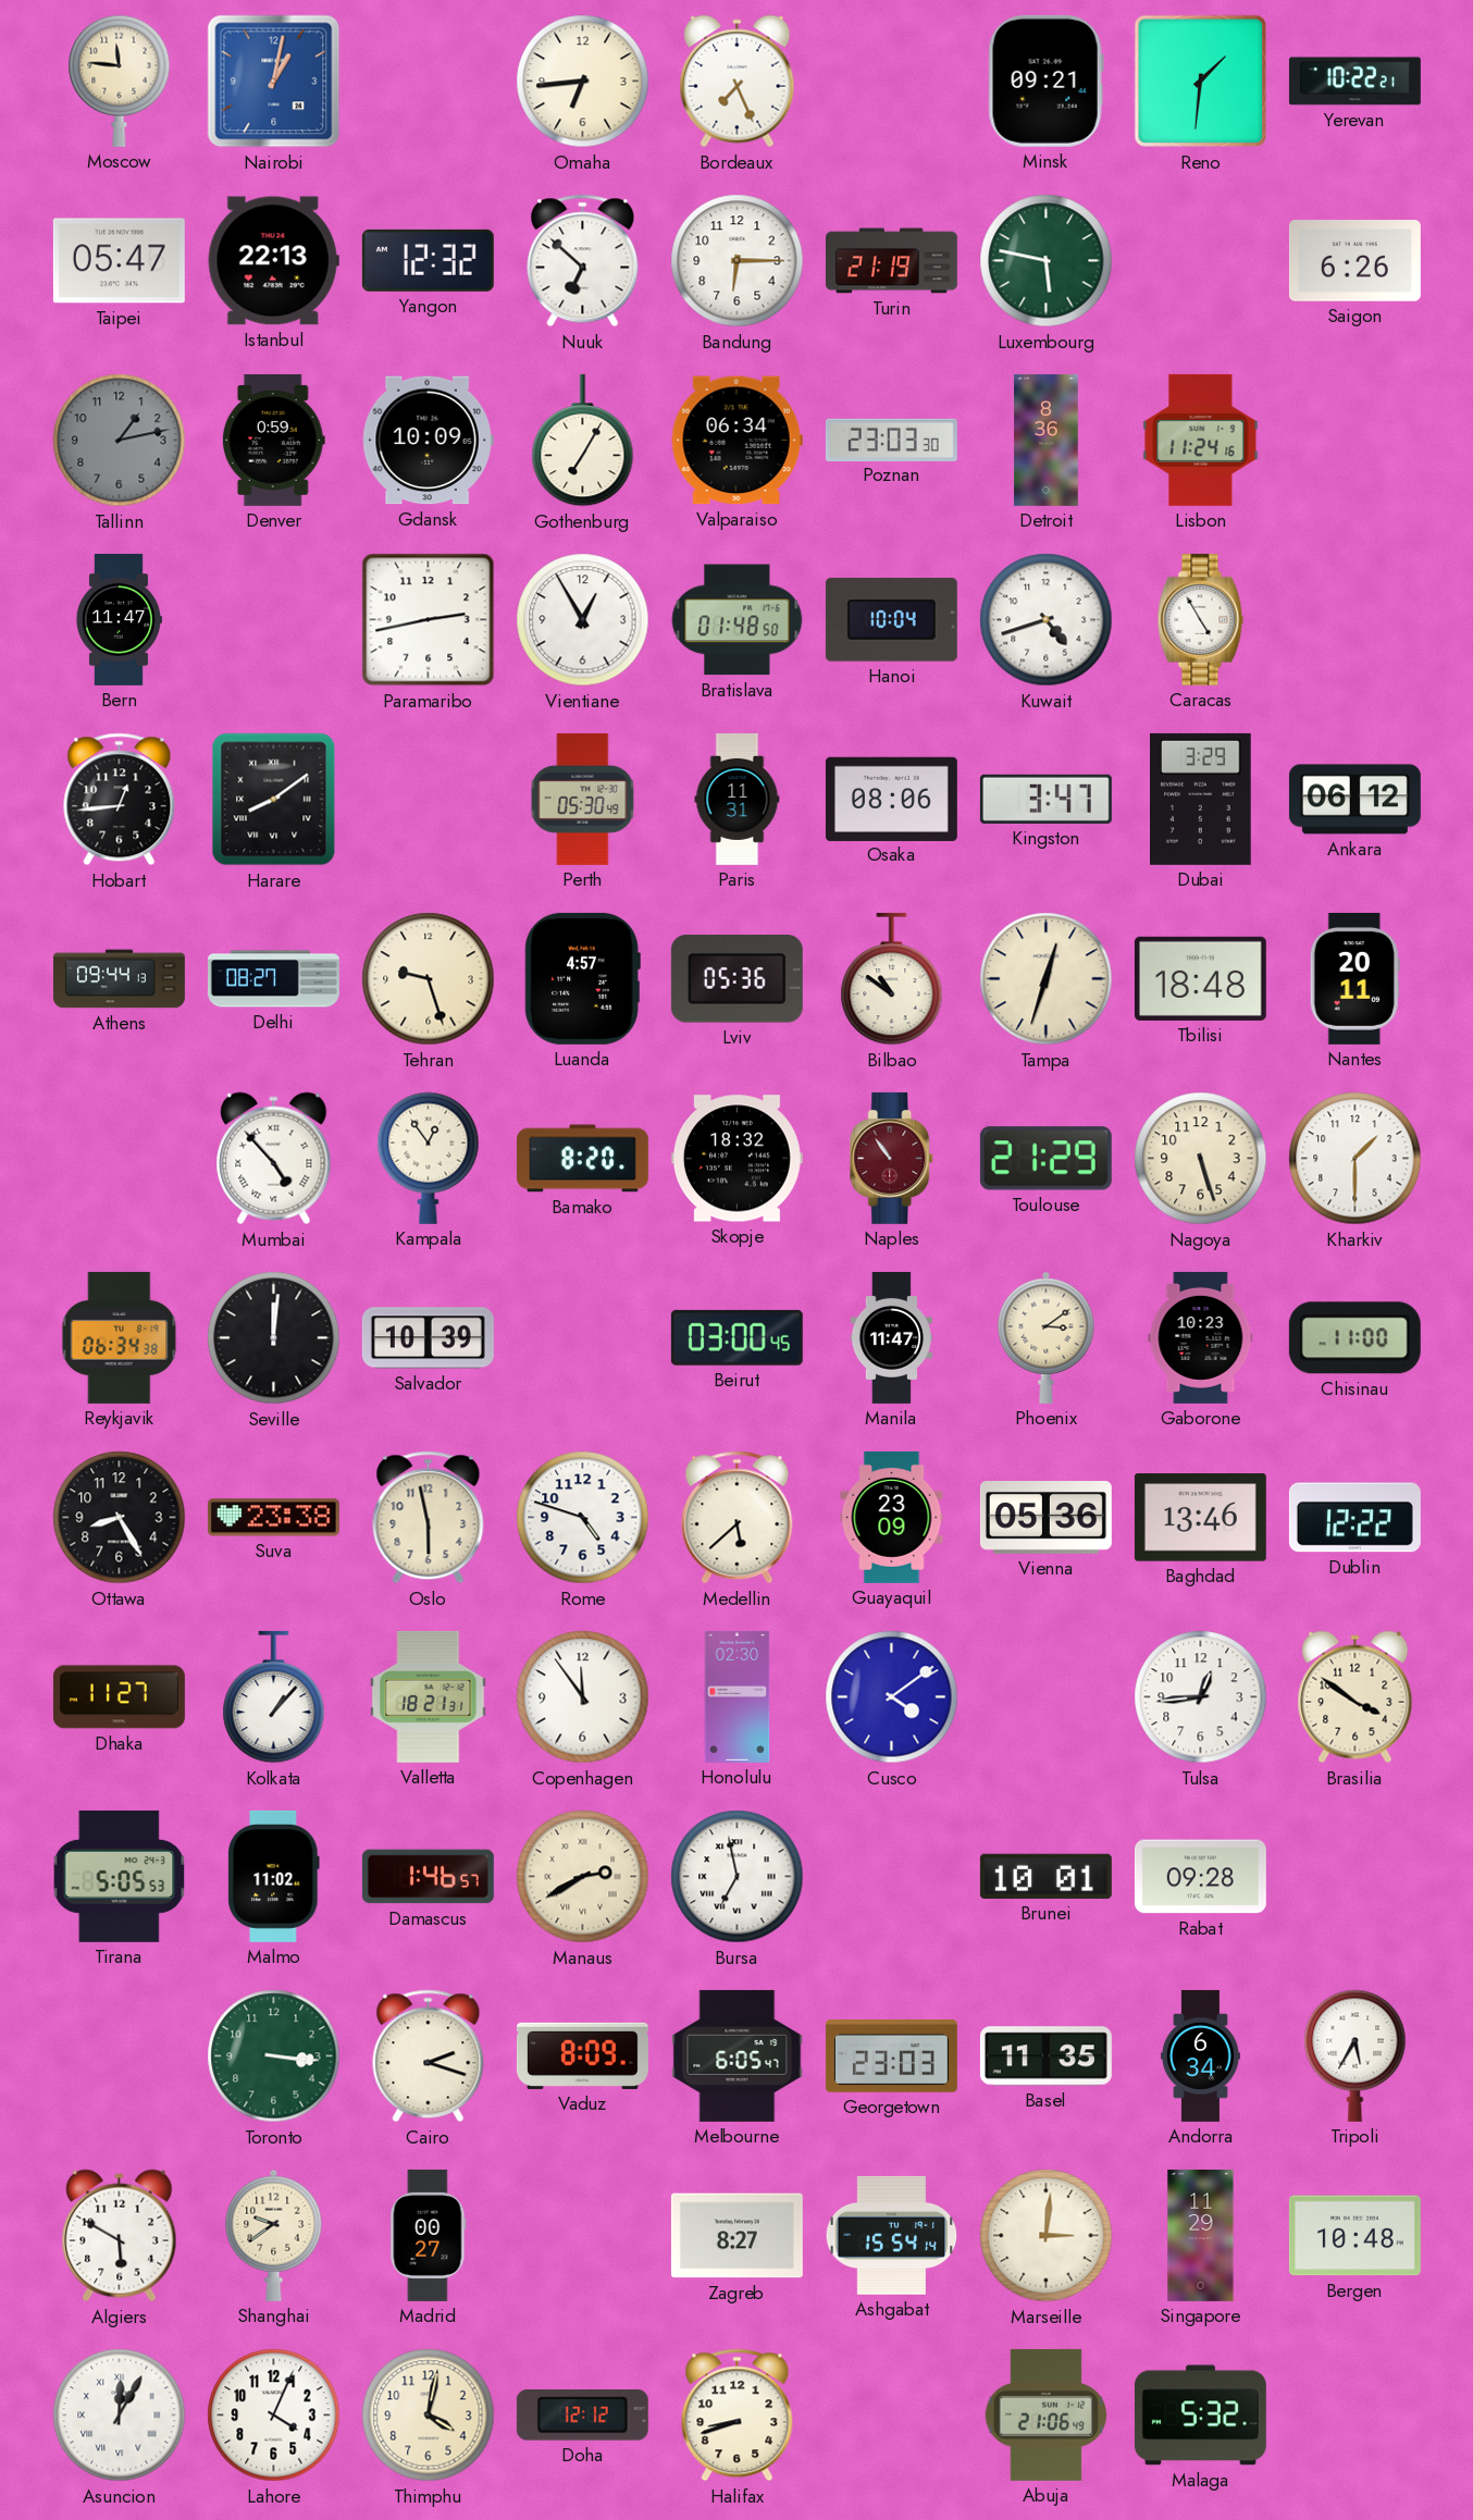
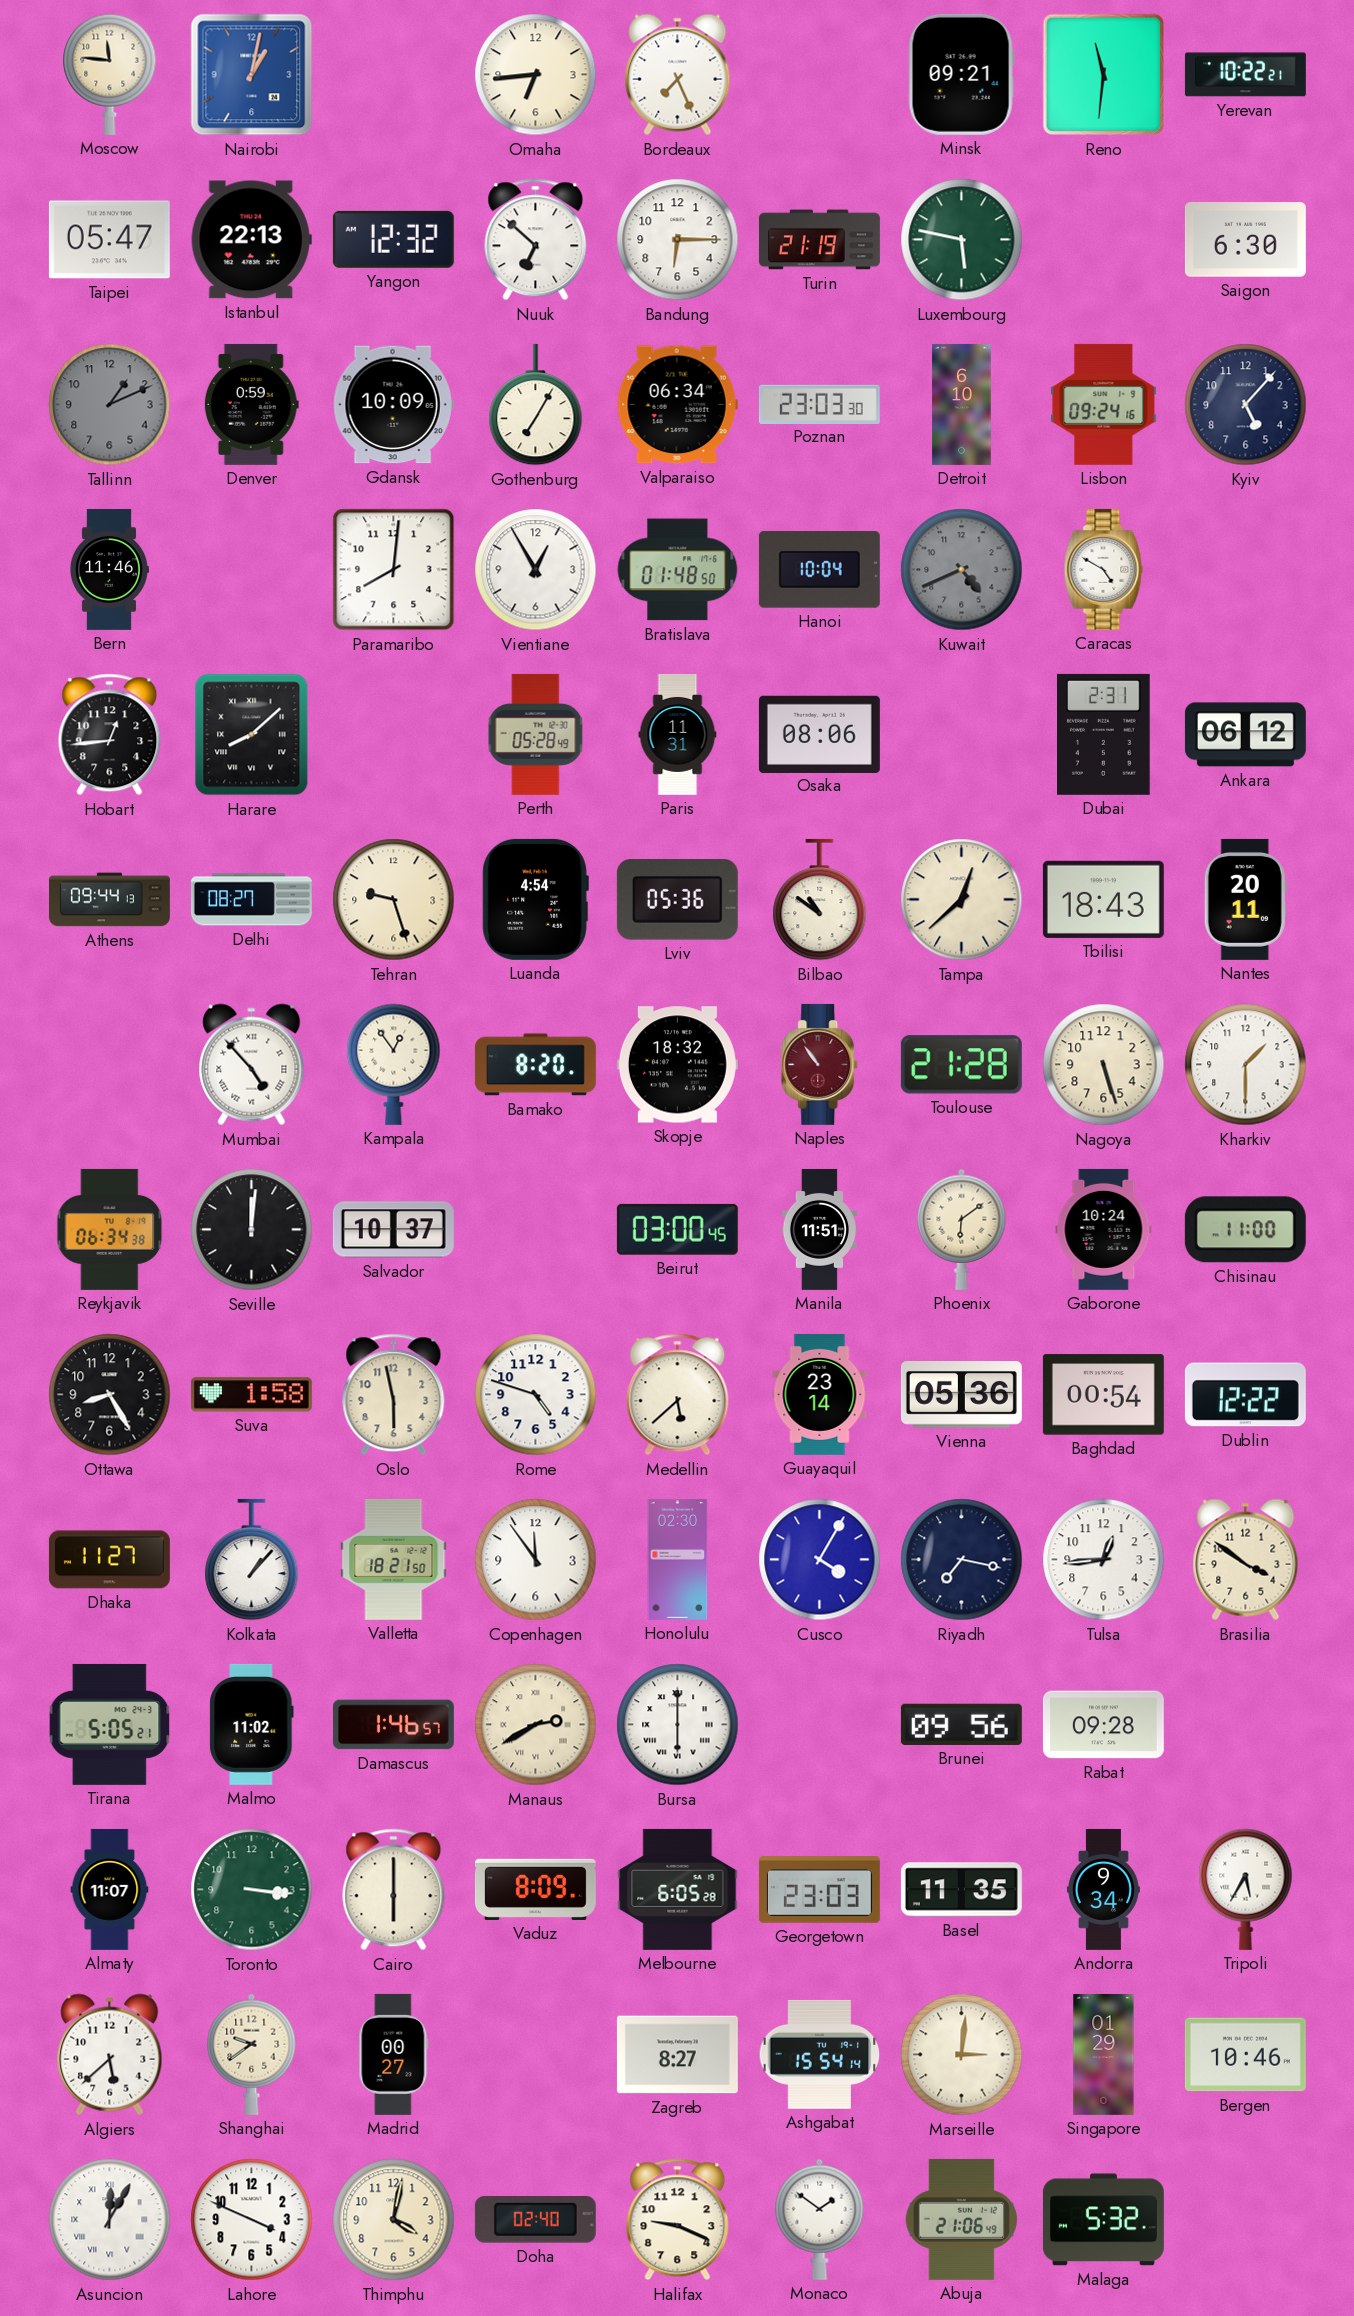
Reno: 1:31 -> 11:31 (1104, 75)
Saigon: 6:26 -> 6:30 (1245, 240)
Tallinn: 1:13 -> 1:11 (110, 405)
Detroit: 8:36 -> 6:10 (962, 404)
Lisbon: 11:24 -> 09:24 (1104, 404)
Kyiv: none -> 5:07 (1246, 405)
Bern: 11:47 -> 11:46 (109, 569)
Paramaribo: 2:43 -> 8:01 (394, 570)
Kuwait: 4:42 -> 4:41 (962, 570)
Kuwait dial: white -> grey (962, 570)
Caracas: 4:55 -> 4:50 (1104, 569)
Harare: 8:09 -> 8:08 (252, 735)
Perth: 05:30 -> 05:28 (536, 734)
Kingston: 3:47 -> none (1045, 799)
Dubai: 3:29 -> 2:31 (1104, 734)
Luanda: 4:57 -> 4:54 (535, 899)
Tampa: 12:33 -> 12:38 (962, 900)
Tbilisi: 18:48 -> 18:43 (1103, 899)
Toulouse: 21:29 -> 21:28 (961, 1065)
Salvador: 10:39 -> 10:37 (393, 1230)
Manila: 11:47 -> 11:51 (819, 1229)
Phoenix: 3:09 -> 6:09 (962, 1229)
Gaborone: 10:23 -> 10:24 (1104, 1229)
Suva: 23:38 -> 1:58 (251, 1395)
Guayaquil: 23:09 -> 23:14 (820, 1394)
Baghdad: 13:46 -> 00:54 (1103, 1395)
Valletta: 18:21:31 -> 18:21:50 (394, 1559)
Cusco: 4:09 -> 4:05 (820, 1560)
Riyadh: none -> 7:17 (962, 1560)
Tirana: 5:05:53 -> 5:05:21 (110, 1724)
Bursa: 6:58 -> 6:00 (678, 1725)
Brunei: 10:01 -> 09:56 (961, 1724)
Almaty: none -> 11:07 (110, 1889)
Cairo: 2:18 -> 6:00 (394, 1890)
Melbourne: 6:05:47 -> 6:05:28 (678, 1889)
Andorra: 6:34 -> 9:34 (1103, 1889)
Algiers: 5:50 -> 5:38 (110, 2055)
Singapore: 11:29 -> 01:29 (1104, 2054)
Bergen: 10:48 -> 10:46 (1245, 2055)
Lahore: 4:04 -> 3:49 (252, 2220)
Doha: 12:12 -> 02:40 (535, 2220)
Halifax: 8:42 -> 9:19 (678, 2220)
Monaco: none -> 1:51 (820, 2219)
